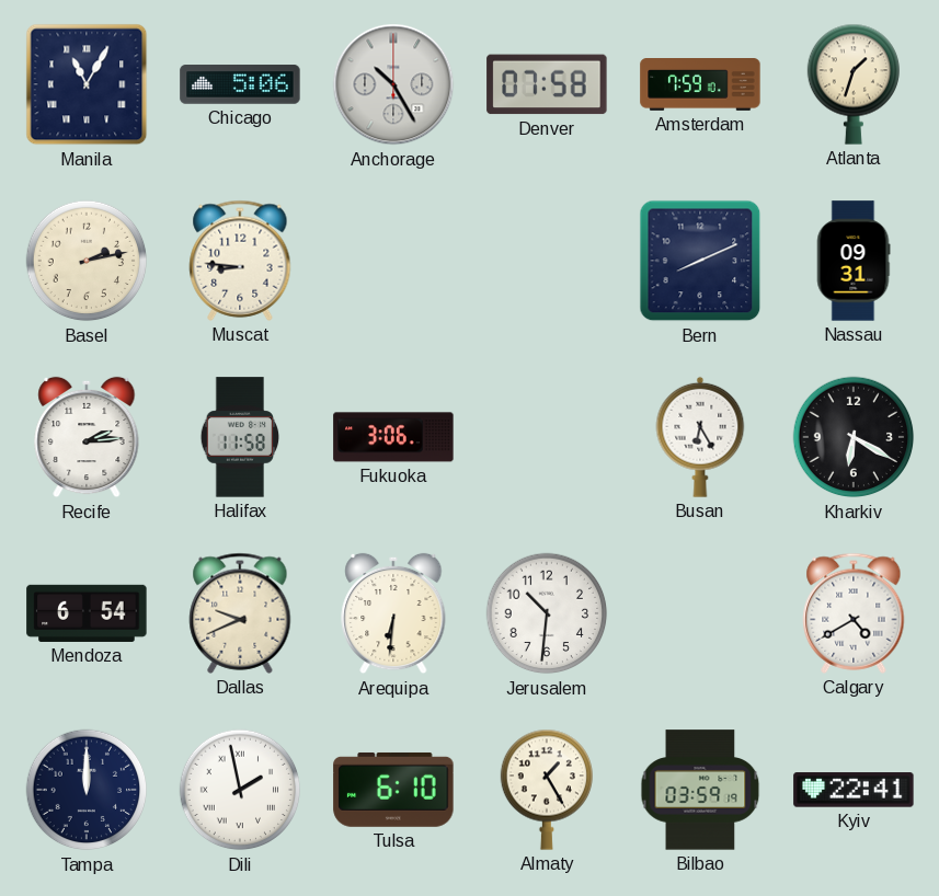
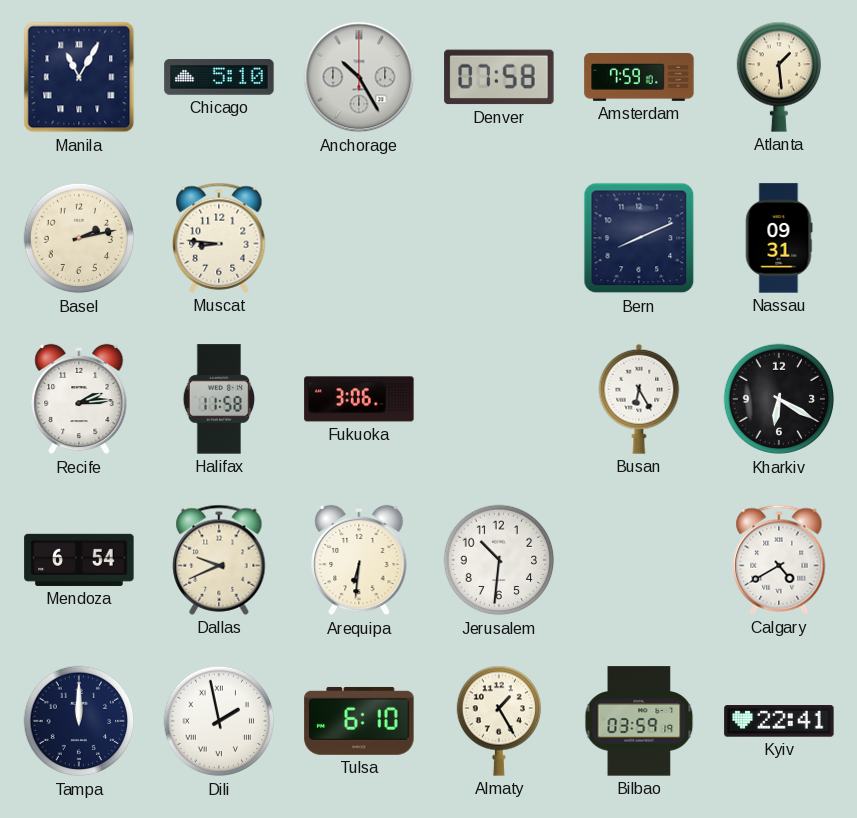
Chicago: 5:06 -> 5:10 (219, 77)
Atlanta: 1:33 -> 1:29 (778, 77)
